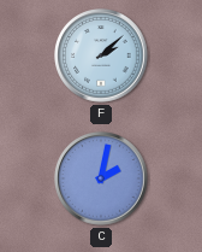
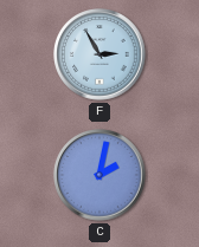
F: 2:08 -> 2:55 (99, 54)
